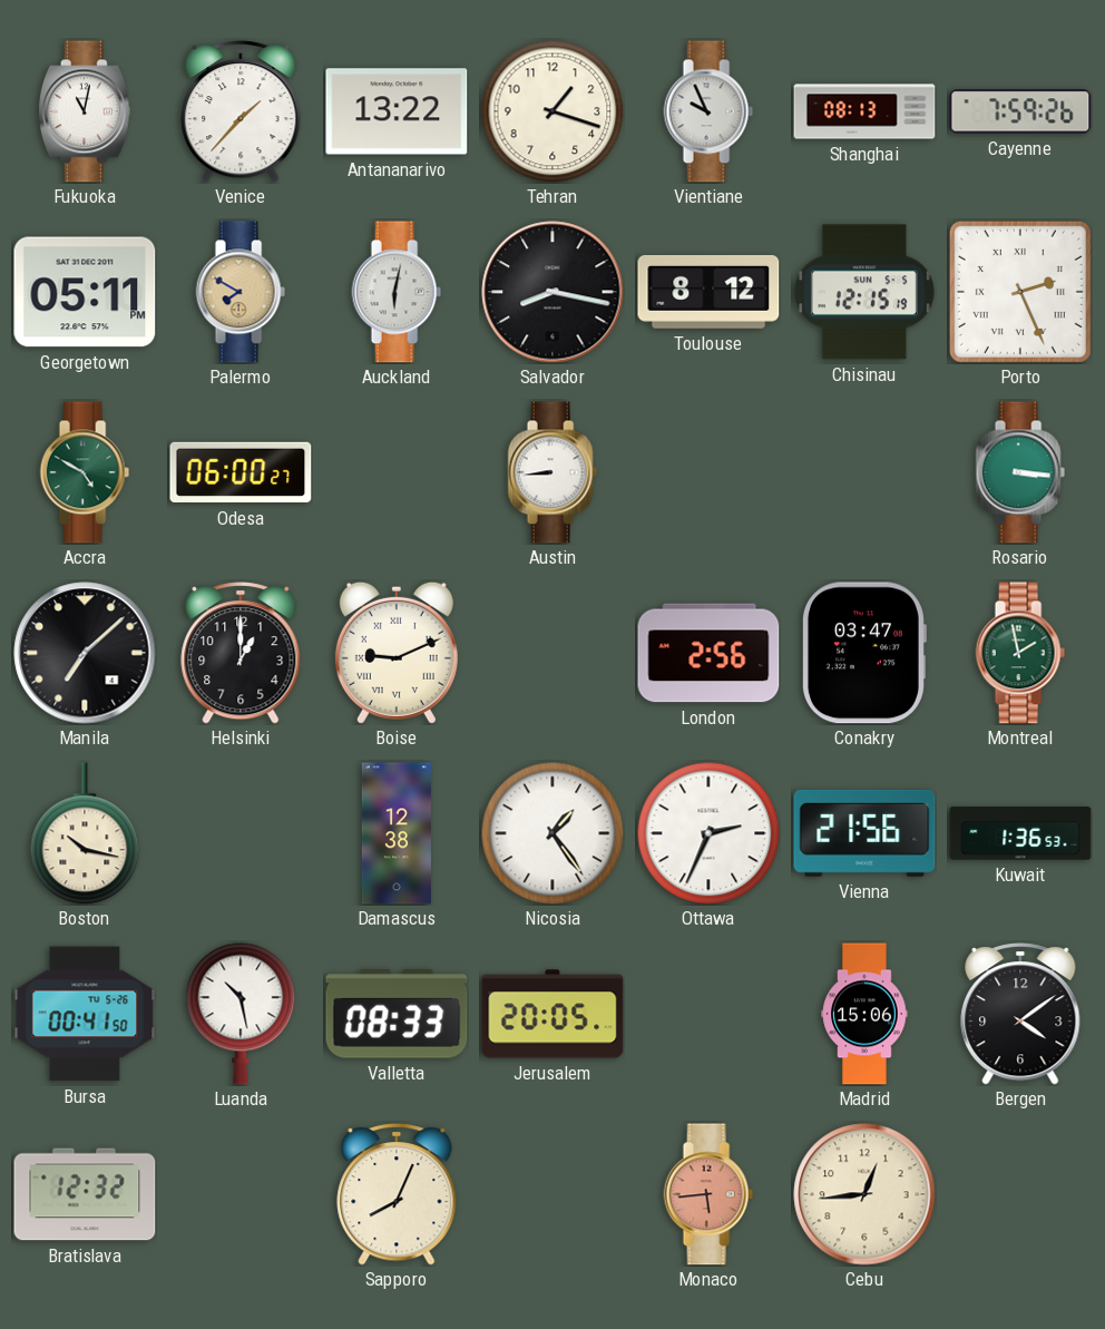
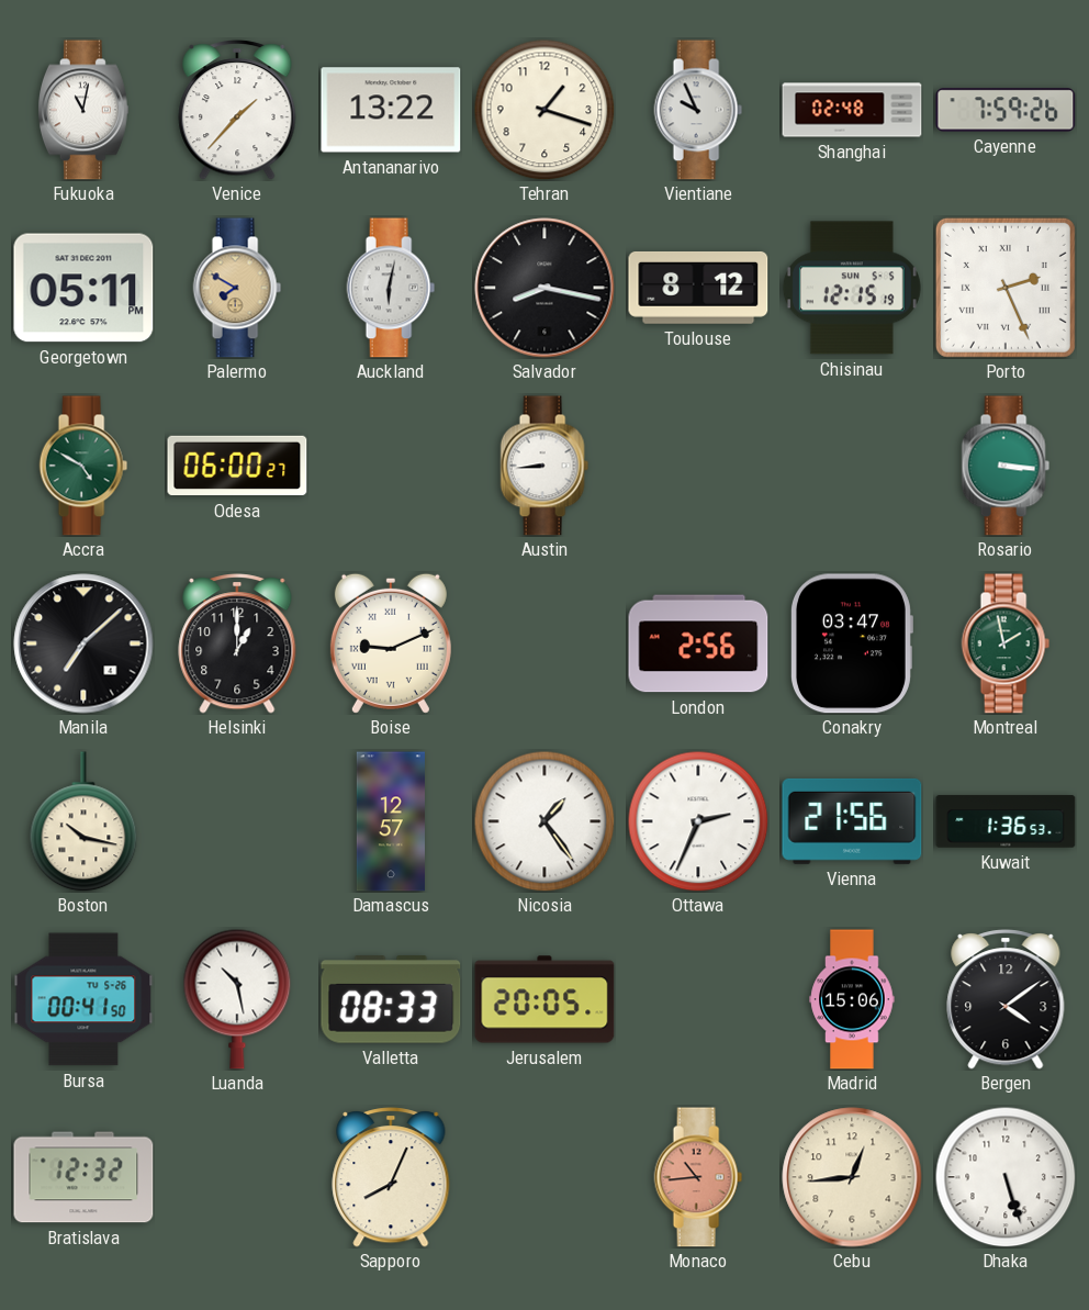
Shanghai: 08:13 -> 02:48 (852, 110)
Damascus: 12:38 -> 12:57 (391, 821)
Monaco: 5:44 -> 10:44 (698, 1177)
Dhaka: none -> 5:27 (1006, 1177)
